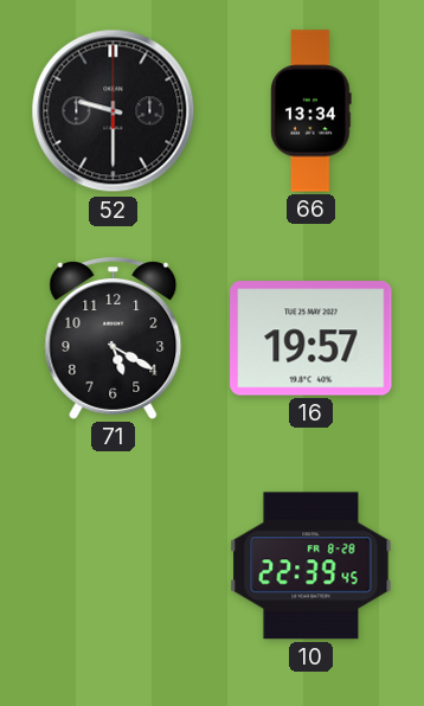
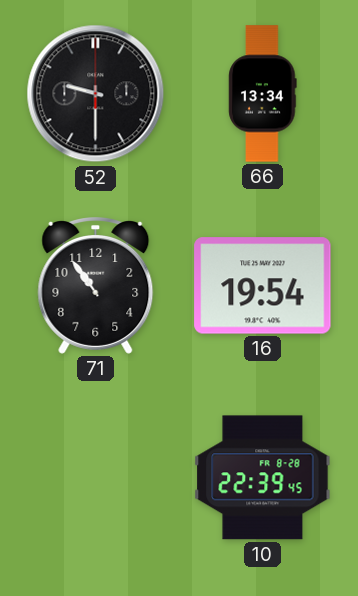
71: 5:20 -> 10:54 (96, 286)
16: 19:57 -> 19:54 (263, 286)
